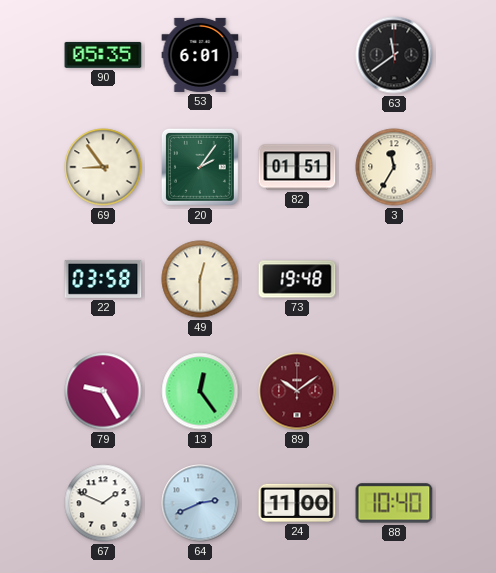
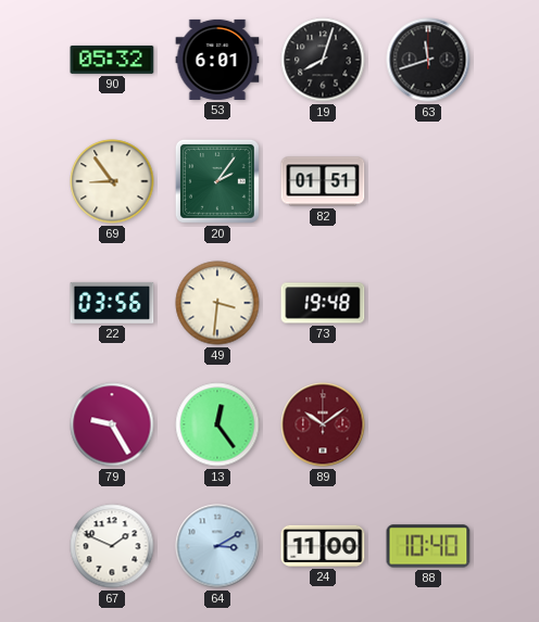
90: 05:35 -> 05:32 (112, 60)
19: none -> 8:03 (323, 60)
63: 11:39 -> 11:42 (428, 60)
3: 11:35 -> none (394, 167)
22: 03:58 -> 03:56 (112, 303)
49: 12:30 -> 3:31 (217, 303)
64: 2:41 -> 3:10 (217, 546)
